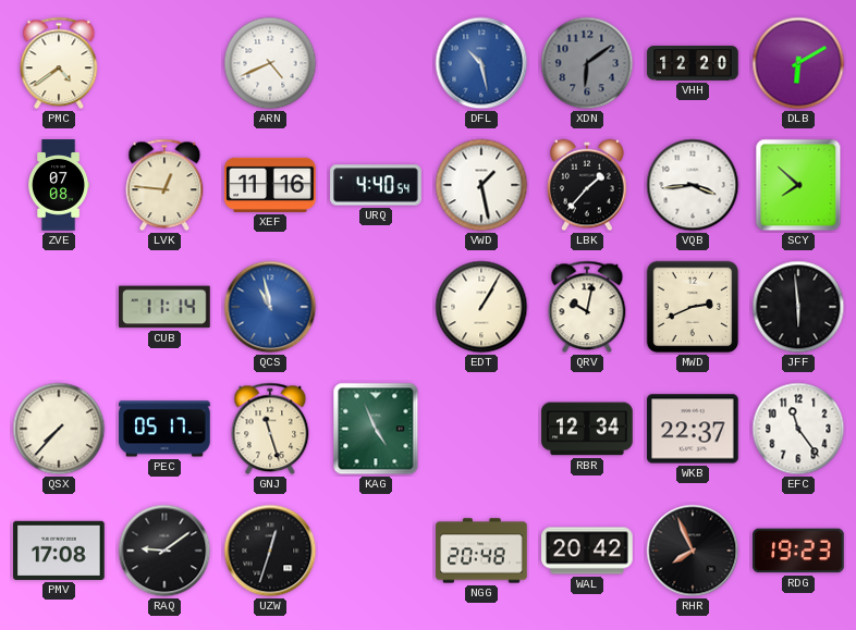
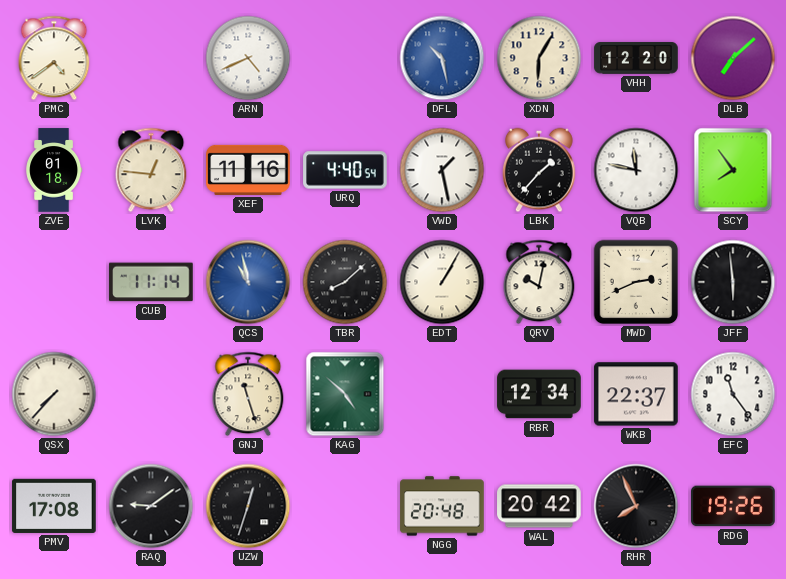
XDN: 6:09 -> 6:05 (539, 58)
XDN dial: grey -> cream (539, 58)
DLB: 6:10 -> 7:08 (733, 58)
ZVE: 07:08 -> 01:18 (54, 170)
VQB: 3:44 -> 11:47 (636, 170)
SCY: 7:52 -> 7:54 (733, 170)
TBR: none -> 8:08 (345, 282)
PEC: 05:17 -> none (164, 429)
KAG: 4:56 -> 4:52 (345, 394)
RDG: 19:23 -> 19:26 (733, 506)
